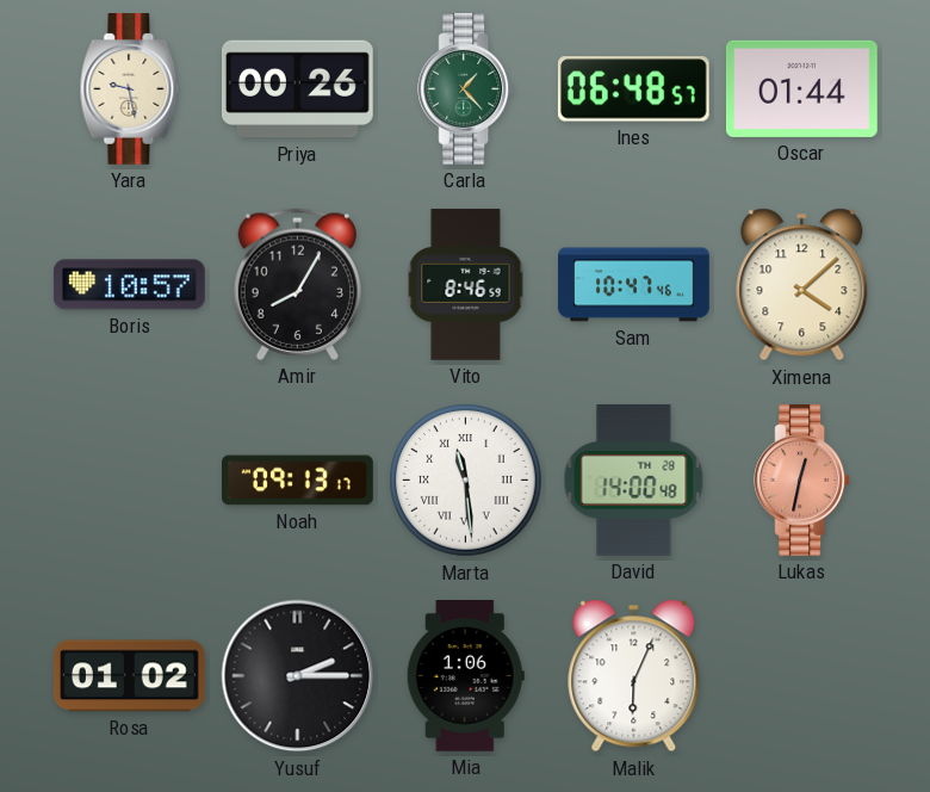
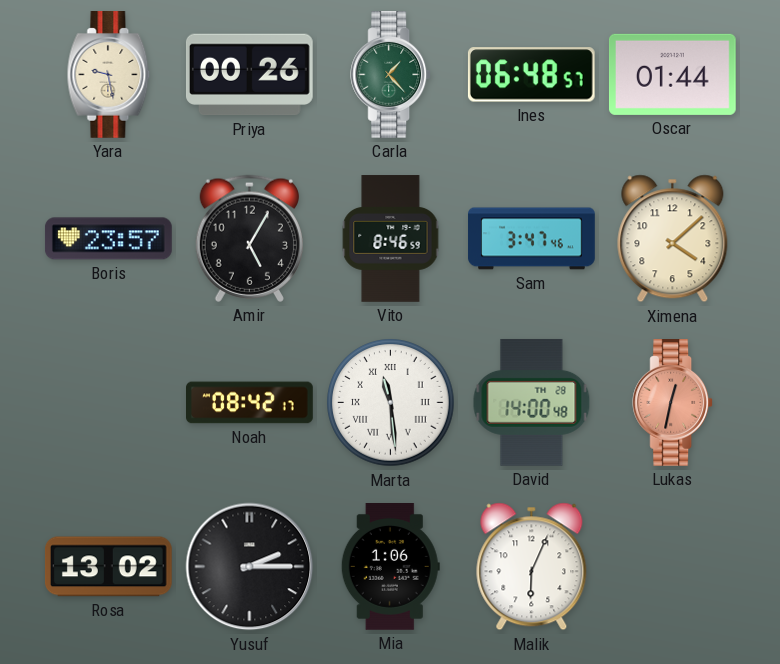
Boris: 10:57 -> 23:57 (108, 239)
Amir: 8:05 -> 5:05 (249, 238)
Sam: 10:47 -> 3:47 (532, 239)
Noah: 09:13 -> 08:42 (250, 403)
Rosa: 01:02 -> 13:02 (108, 567)
